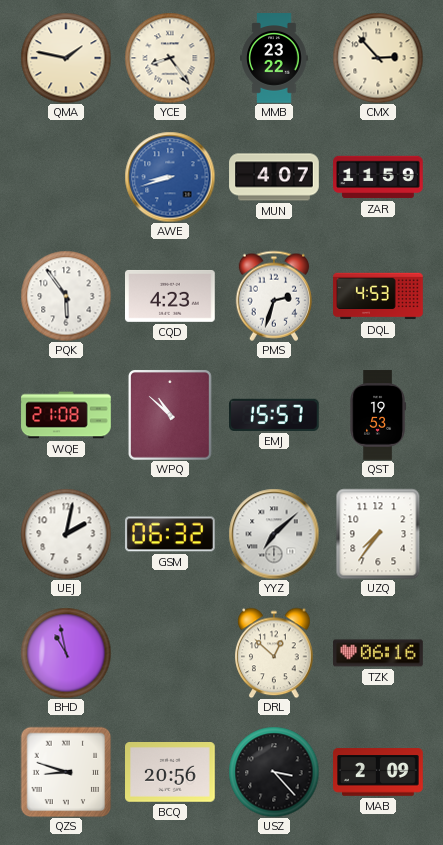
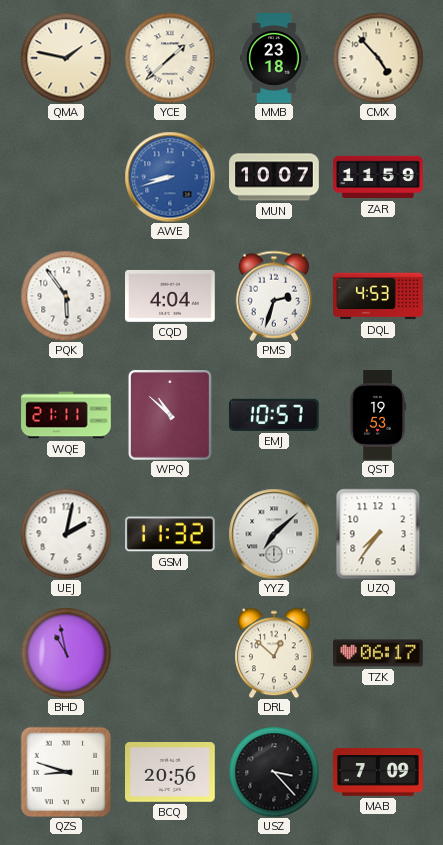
YCE: 8:24 -> 1:38 (170, 58)
MMB: 23:22 -> 23:18 (274, 58)
CMX: 2:53 -> 4:53 (378, 58)
MUN: 4:07 -> 10:07 (274, 177)
CQD: 4:23 -> 4:04 (171, 296)
WQE: 21:08 -> 21:11 (66, 415)
EMJ: 15:57 -> 10:57 (275, 415)
GSM: 06:32 -> 11:32 (171, 534)
TZK: 06:16 -> 06:17 (378, 653)
MAB: 2:09 -> 7:09 (378, 772)
